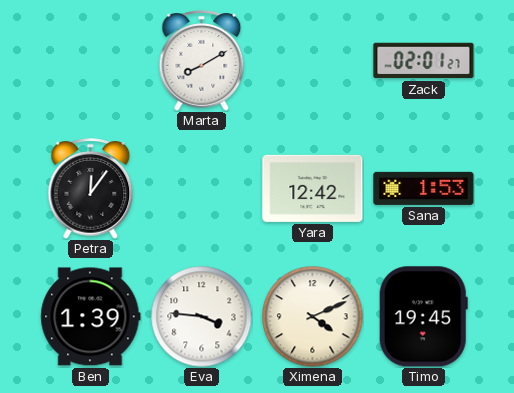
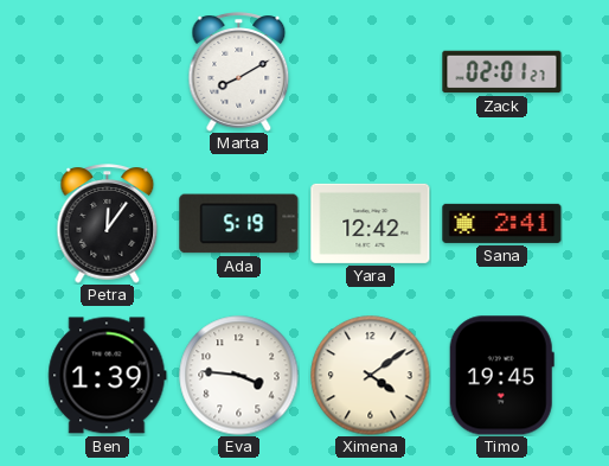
Ada: none -> 5:19 (239, 224)
Sana: 1:53 -> 2:41 (502, 223)
Ximena: 4:11 -> 4:09 (371, 376)
